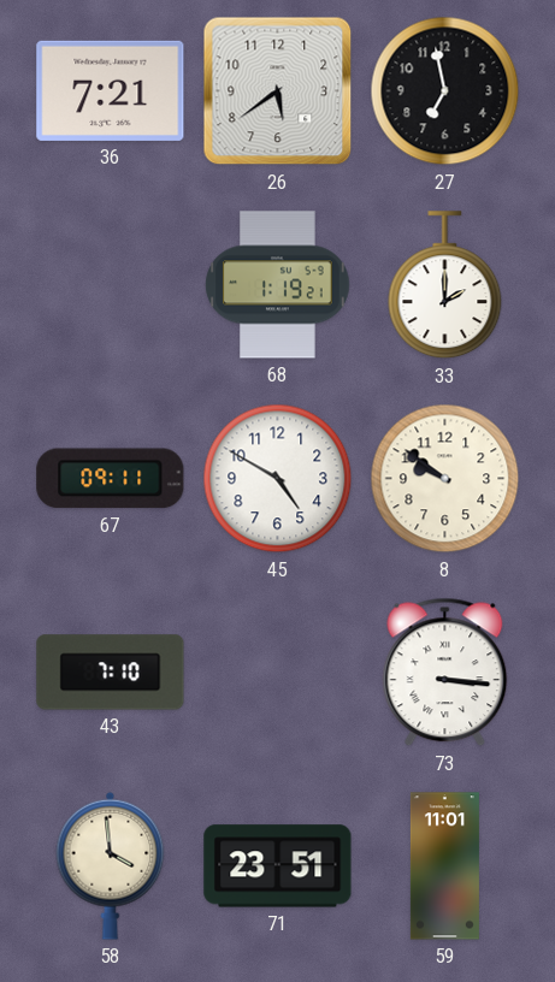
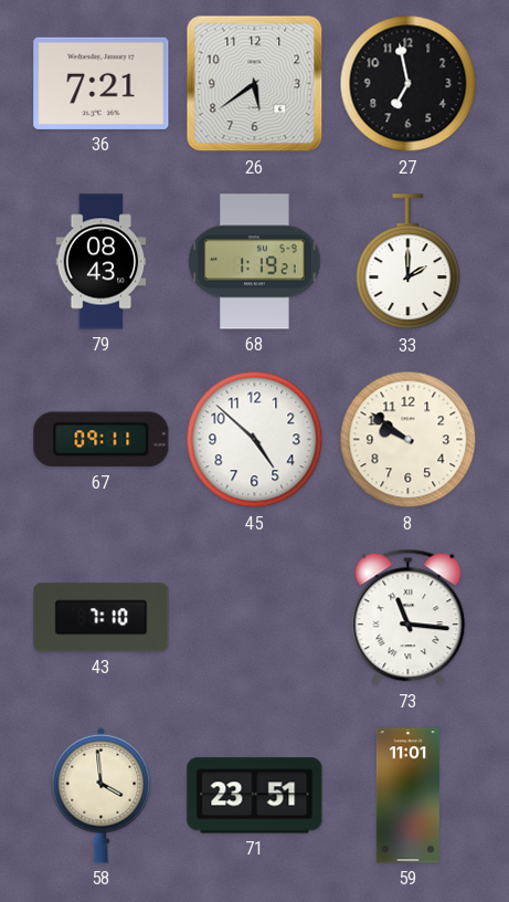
79: none -> 08:43 (102, 262)
45: 4:50 -> 4:52 (255, 440)
73: 3:16 -> 11:16 (409, 618)
